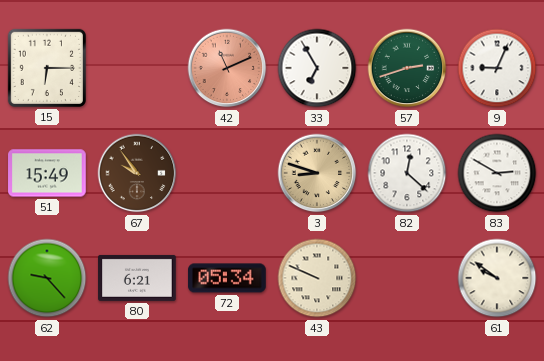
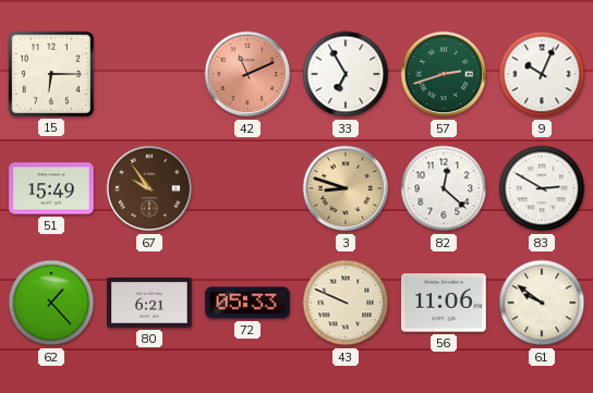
9: 9:04 -> 10:04 (542, 74)
62: 9:23 -> 1:23 (51, 303)
72: 05:34 -> 05:33 (247, 303)
56: none -> 11:06 (445, 303)
